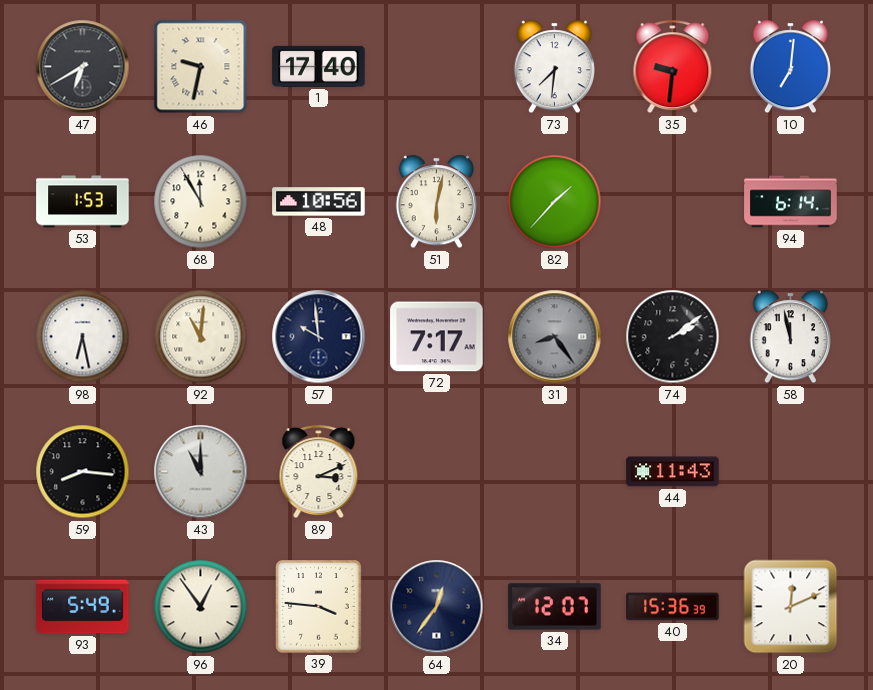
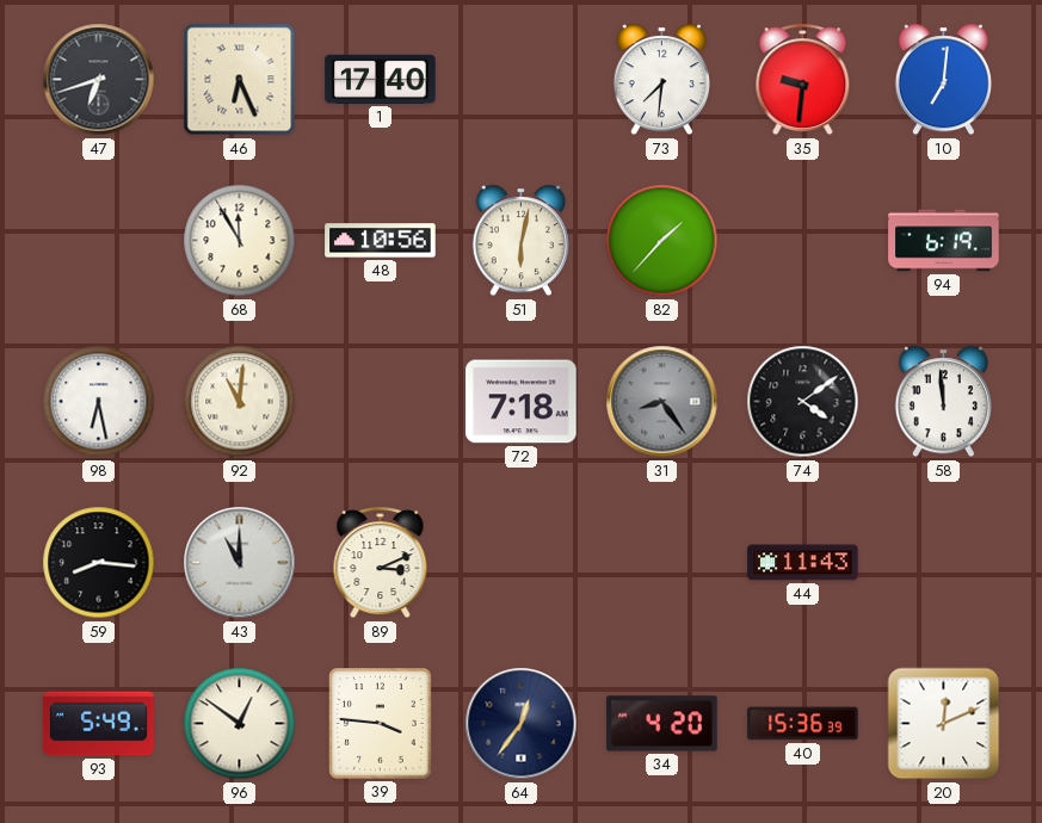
47: 6:40 -> 6:42 (99, 80)
46: 9:32 -> 6:26 (240, 80)
53: 1:53 -> none (83, 202)
94: 6:14 -> 6:19 (944, 241)
57: 9:59 -> none (319, 337)
72: 7:17 -> 7:18 (522, 402)
74: 2:09 -> 4:09 (803, 402)
58: 11:58 -> 11:59 (943, 402)
96: 12:54 -> 12:51 (240, 724)
34: 12:07 -> 4:20 (662, 724)
